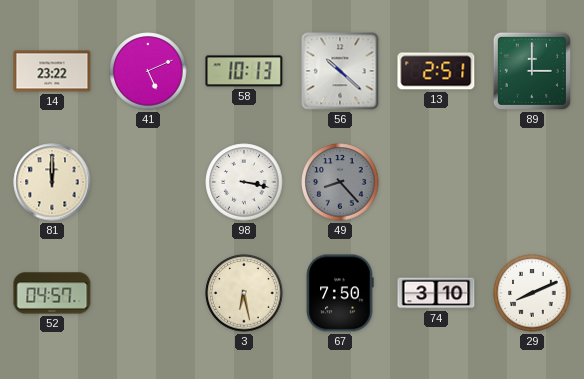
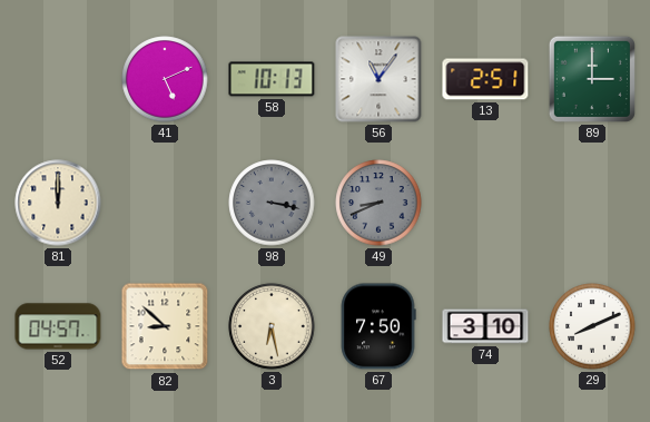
14: 23:22 -> none (52, 71)
56: 10:22 -> 11:06 (378, 79)
98 dial: white -> grey (272, 203)
49: 8:23 -> 8:41 (378, 203)
82: none -> 8:52 (165, 326)
